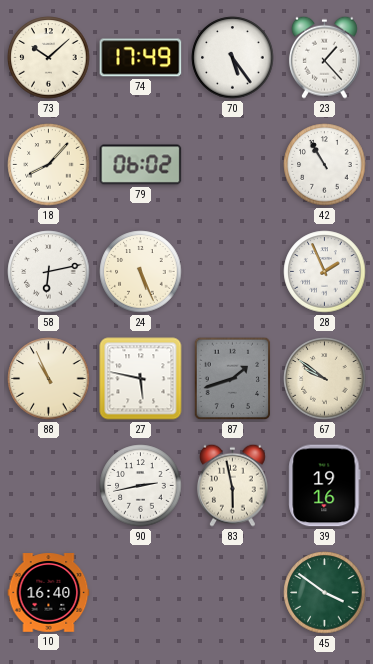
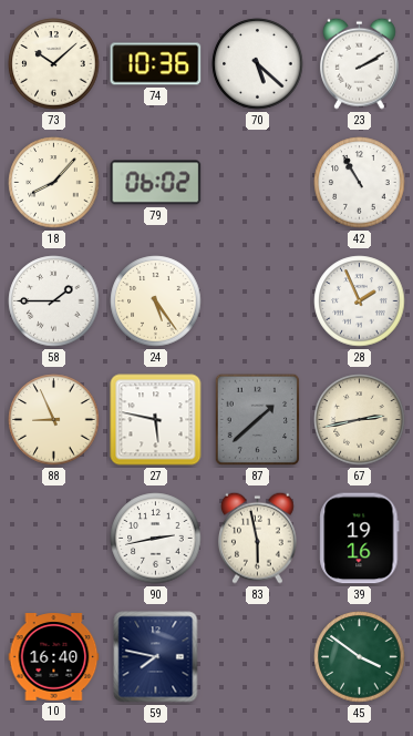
74: 17:49 -> 10:36 (156, 64)
70: 5:24 -> 5:22 (258, 64)
23: 1:23 -> 2:10 (359, 63)
58: 6:13 -> 1:45 (54, 301)
24: 5:26 -> 5:24 (156, 301)
88: 10:56 -> 8:56 (54, 420)
87: 1:42 -> 1:38 (258, 420)
67: 9:51 -> 2:43 (360, 420)
59: none -> 7:47 (156, 657)
